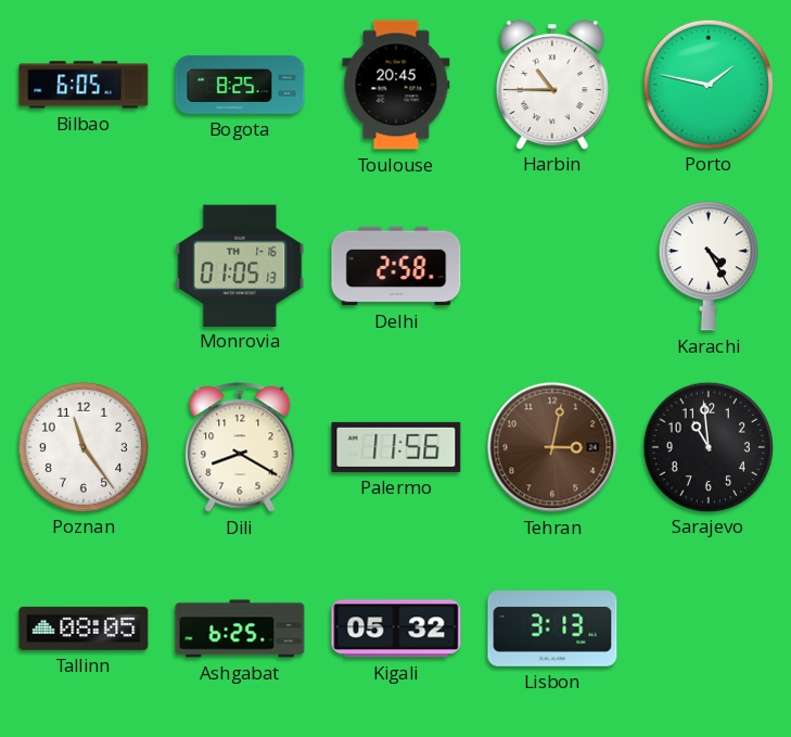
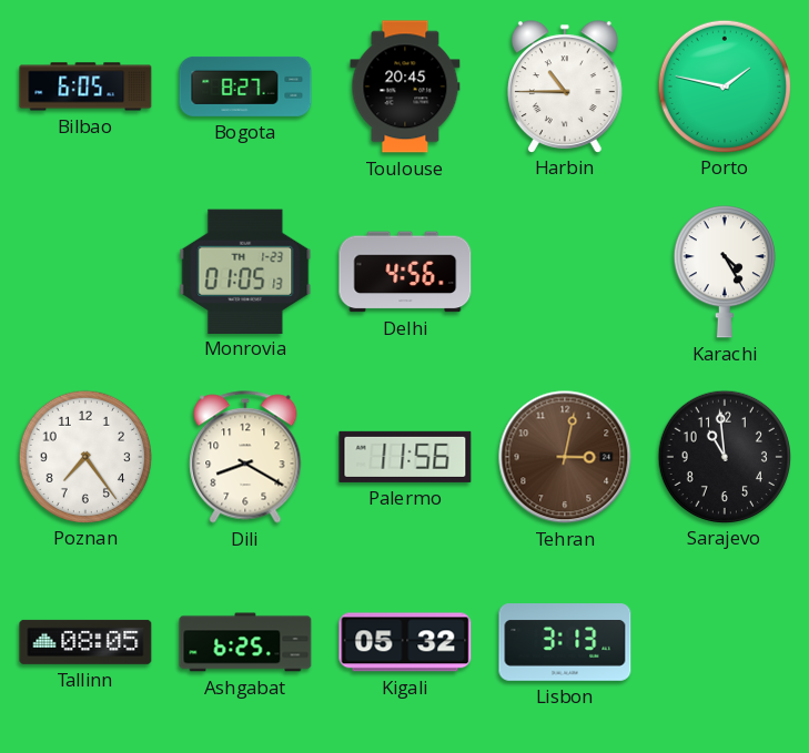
Bogota: 8:25 -> 8:27 (245, 87)
Monrovia date: TH 1-16 -> TH 1-23 (245, 271)
Delhi: 2:58 -> 4:56 (405, 272)
Poznan: 11:24 -> 7:24 (84, 456)
